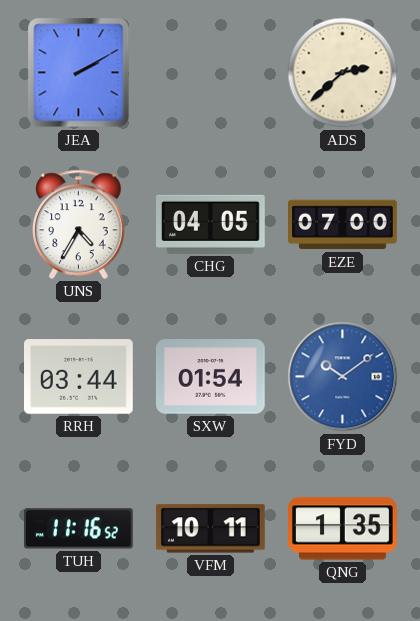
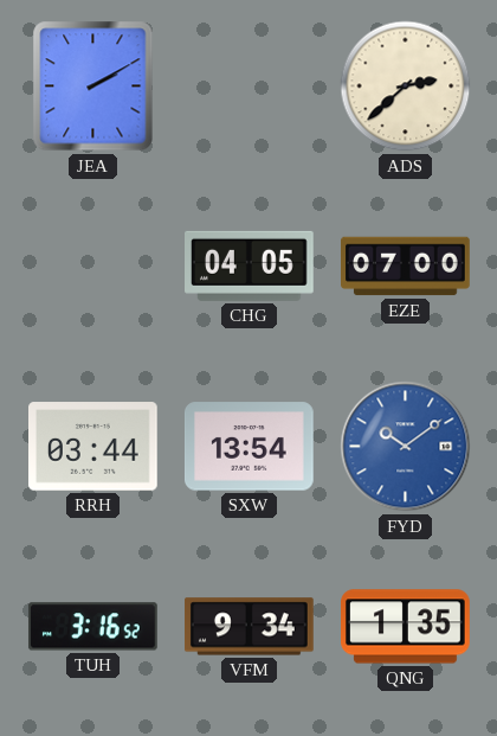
UNS: 4:35 -> none (79, 224)
SXW: 01:54 -> 13:54 (250, 447)
TUH: 11:16 -> 3:16 (92, 627)
VFM: 10:11 -> 9:34 (250, 627)
